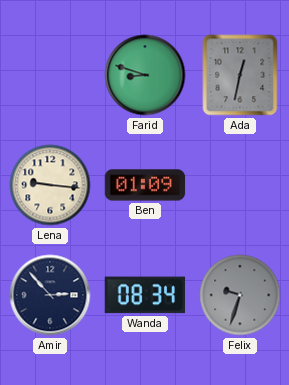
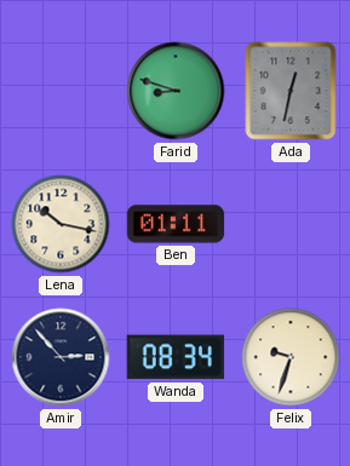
Lena: 9:16 -> 10:17 (61, 224)
Ben: 01:09 -> 01:11 (176, 224)
Felix dial: grey -> cream (291, 357)
